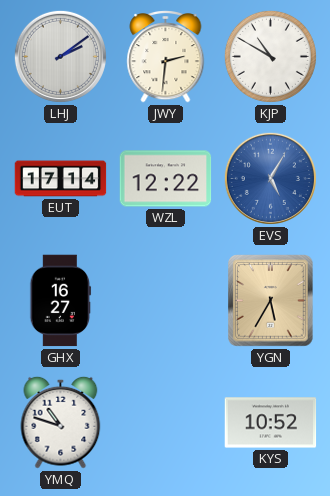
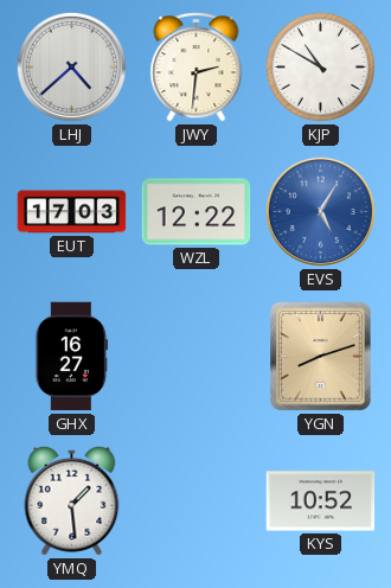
LHJ: 2:09 -> 4:38 (71, 66)
EUT: 17:14 -> 17:03 (72, 212)
YGN: 5:35 -> 8:12 (321, 357)
YMQ: 10:48 -> 1:29 (72, 500)
